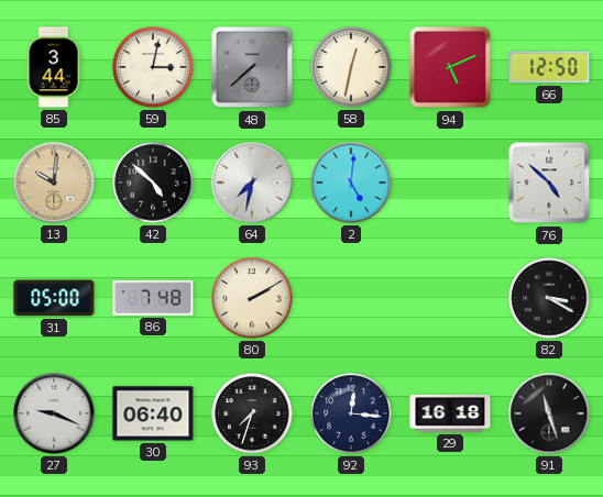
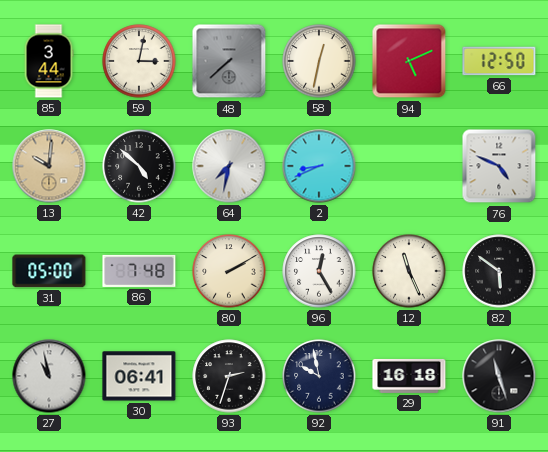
2: 5:01 -> 8:41 (319, 166)
76: 4:52 -> 4:49 (499, 166)
96: none -> 12:25 (319, 271)
12: none -> 11:26 (409, 271)
82: 3:20 -> 5:51 (499, 271)
27: 9:19 -> 10:58 (49, 376)
30: 06:40 -> 06:41 (139, 376)
93: 7:33 -> 2:33 (229, 376)
92: 12:16 -> 9:58 (319, 376)
